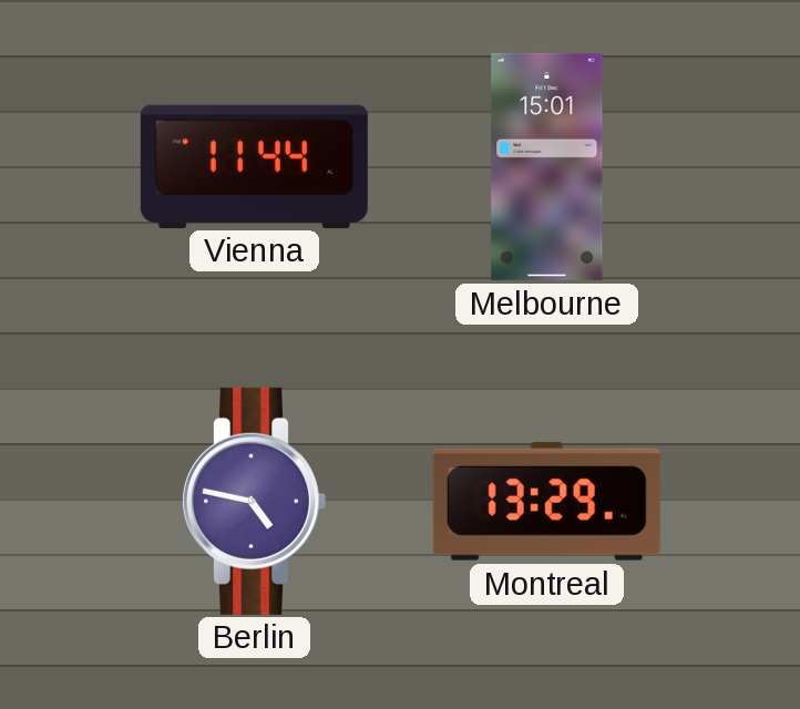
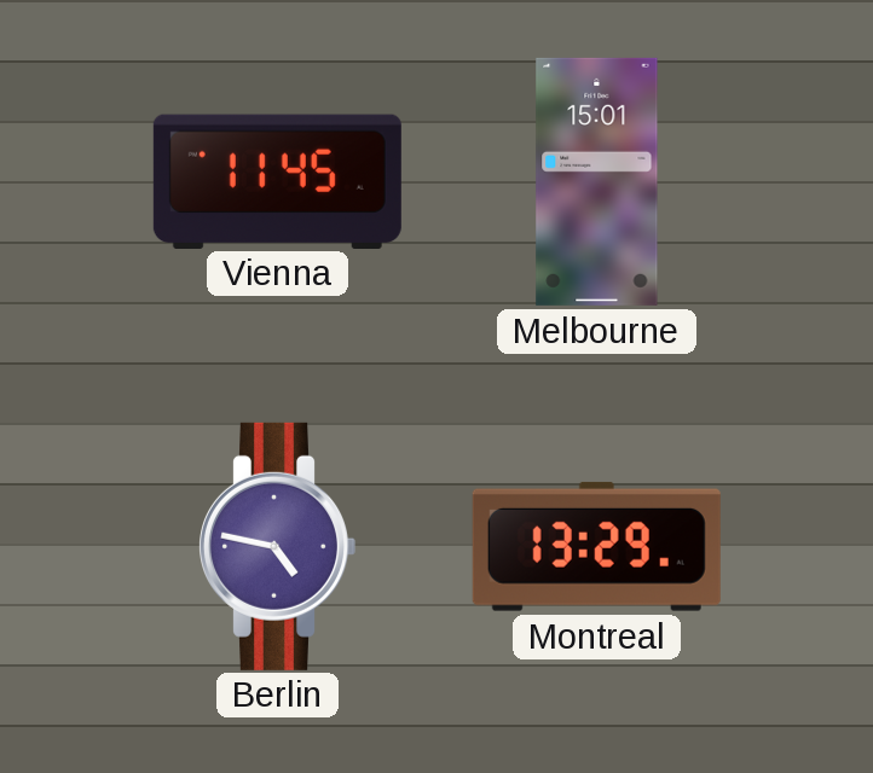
Vienna: 11:44 -> 11:45 (277, 181)
